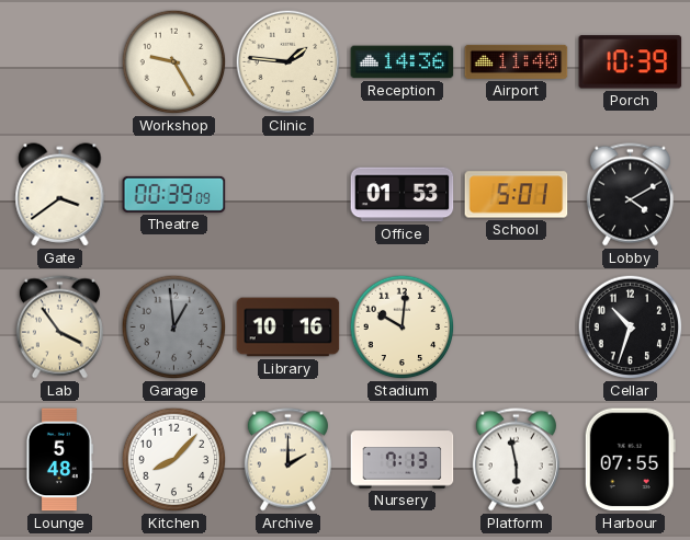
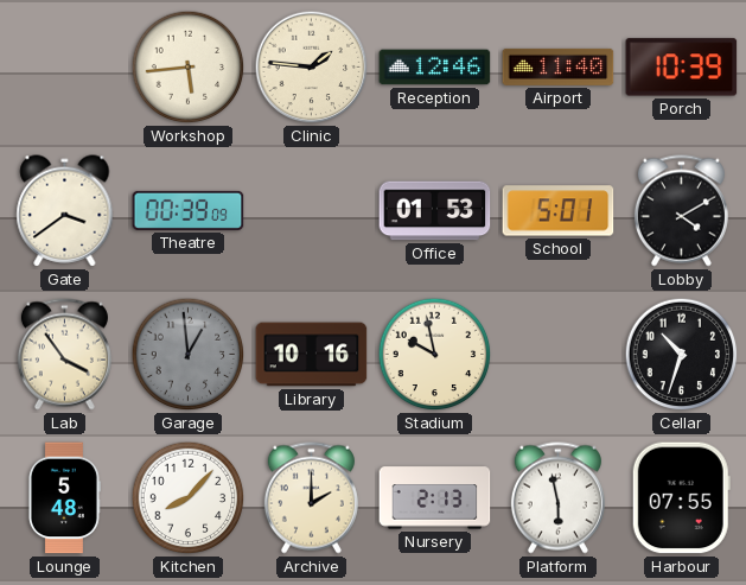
Workshop: 9:25 -> 5:44 (189, 68)
Reception: 14:36 -> 12:46 (435, 68)
Stadium: 10:01 -> 9:58 (435, 355)
Nursery: 7:13 -> 2:13 (435, 498)
